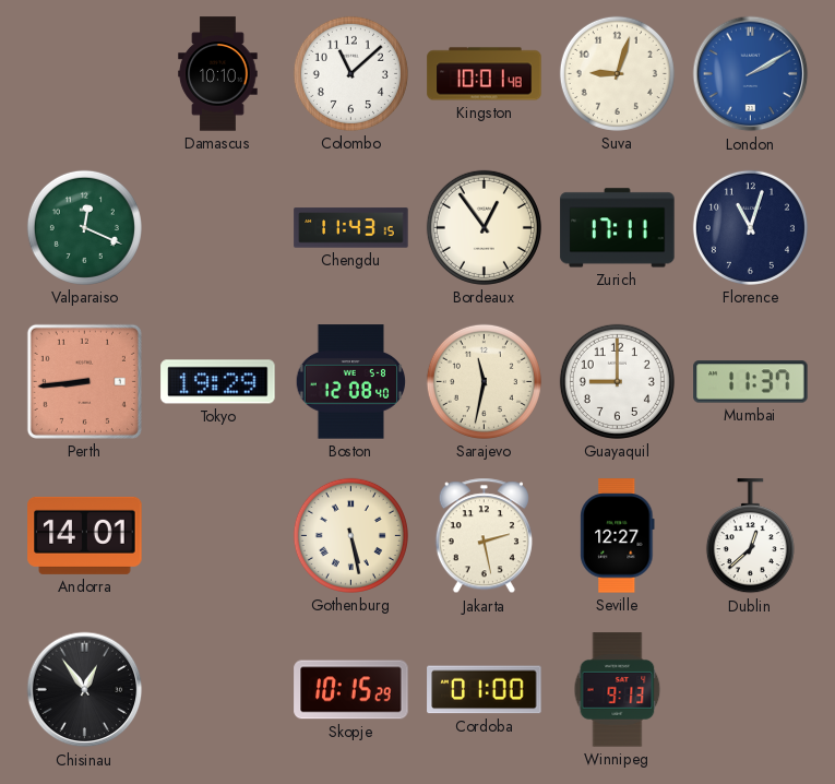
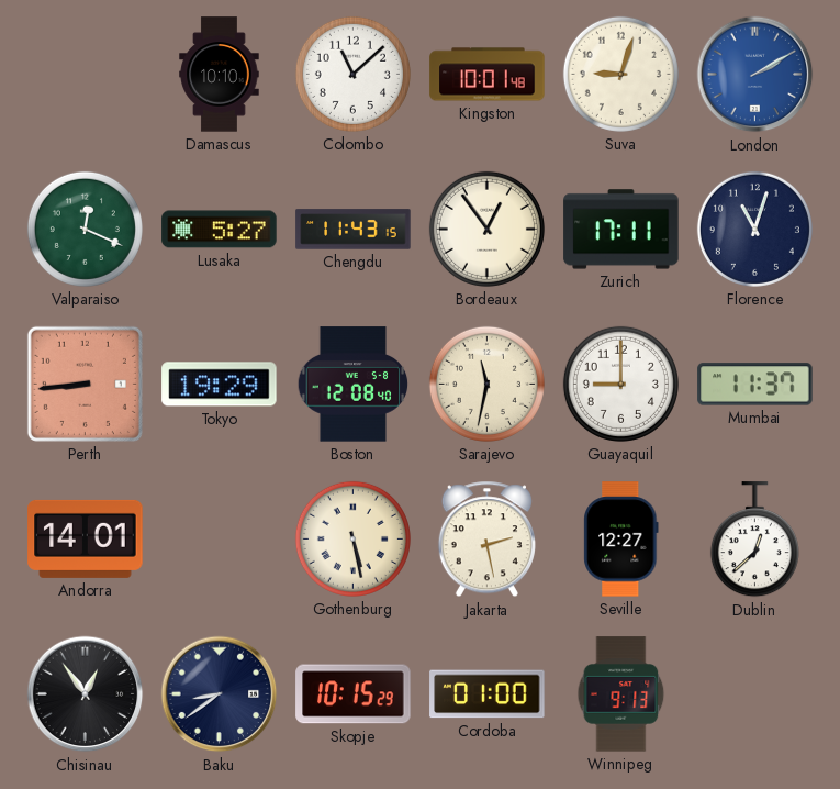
Lusaka: none -> 5:27 (220, 230)
Baku: none -> 8:39 (220, 694)
